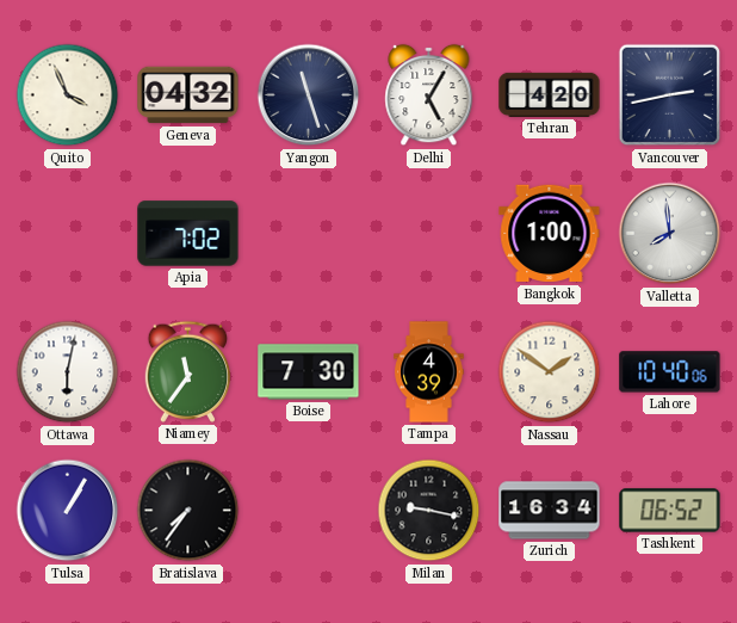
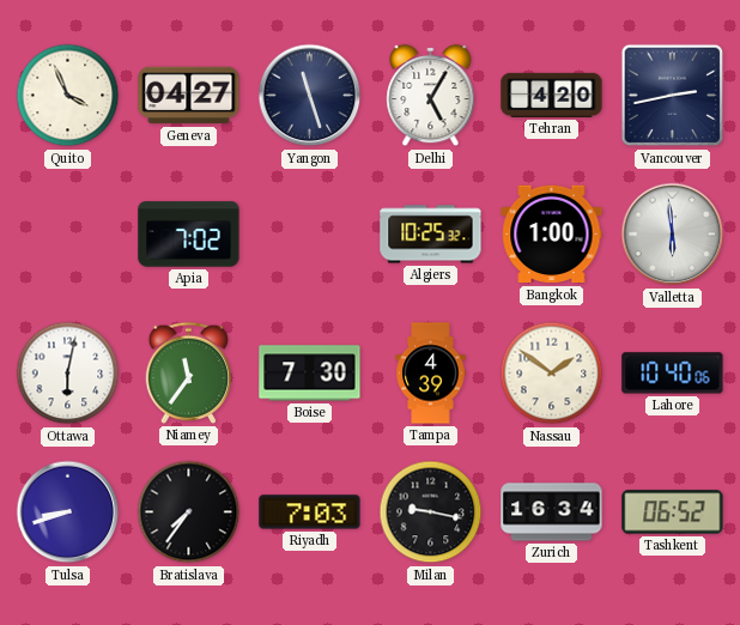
Geneva: 04:32 -> 04:27 (189, 96)
Algiers: none -> 10:25 (431, 235)
Valletta: 7:59 -> 5:59 (673, 235)
Tulsa: 1:05 -> 8:42 (68, 512)
Riyadh: none -> 7:03 (310, 512)
